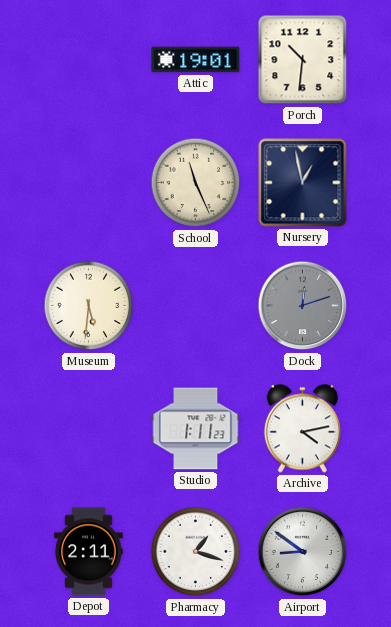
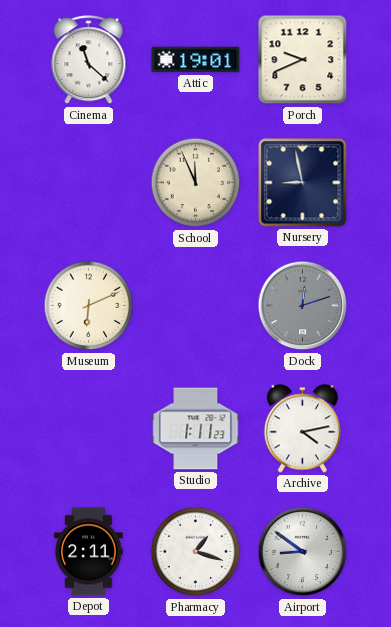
Cinema: none -> 11:22 (89, 60)
Porch: 10:31 -> 9:41 (303, 60)
School: 11:26 -> 11:56 (196, 183)
Nursery: 12:58 -> 8:58 (303, 183)
Museum: 5:31 -> 6:11 (89, 306)
